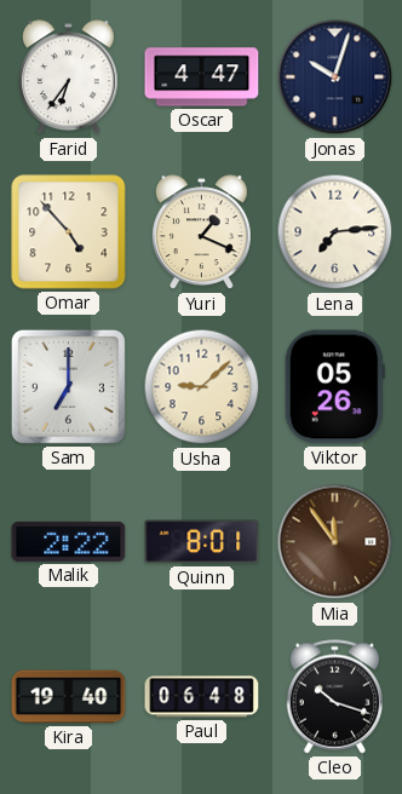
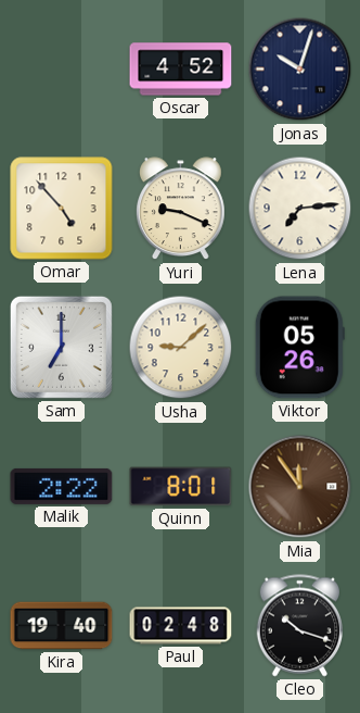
Farid: 6:36 -> none (68, 77)
Oscar: 4:47 -> 4:52 (181, 70)
Yuri: 1:19 -> 9:19 (180, 209)
Paul: 06:48 -> 02:48 (181, 626)
